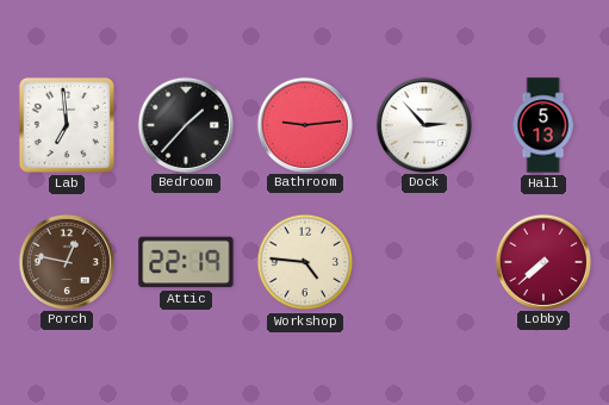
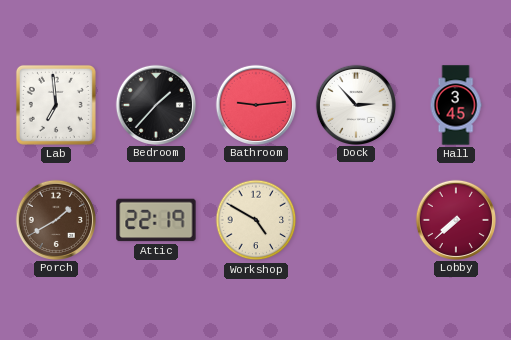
Hall: 5:13 -> 3:45 (456, 105)
Porch: 12:47 -> 1:40 (55, 219)
Workshop: 4:46 -> 4:50 (256, 220)
